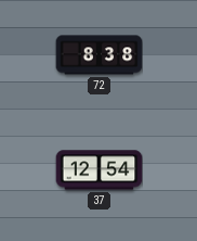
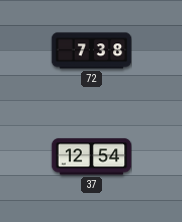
72: 8:38 -> 7:38 (91, 51)
